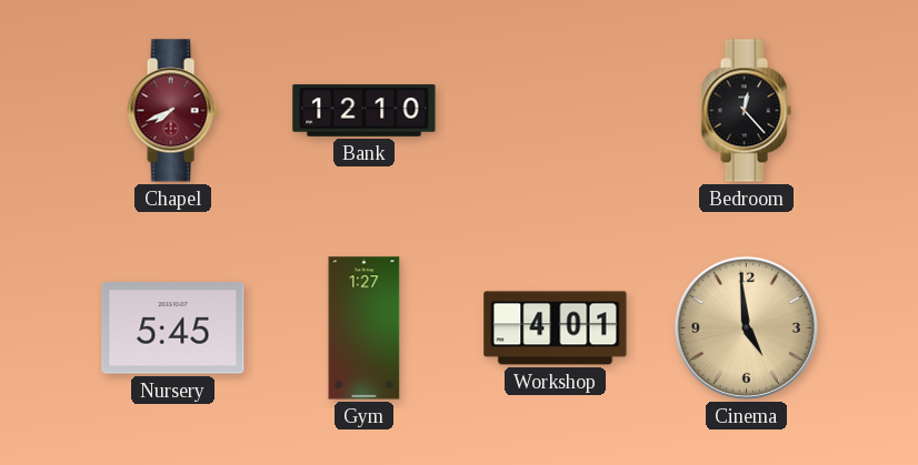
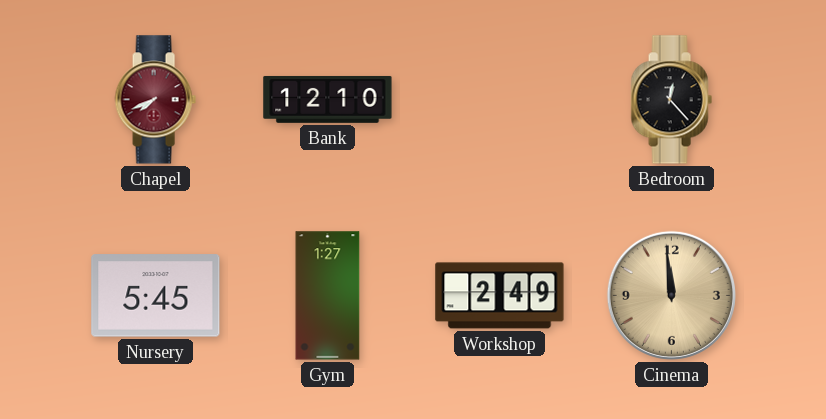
Workshop: 4:01 -> 2:49 (500, 296)
Cinema: 4:59 -> 11:59 (671, 295)
